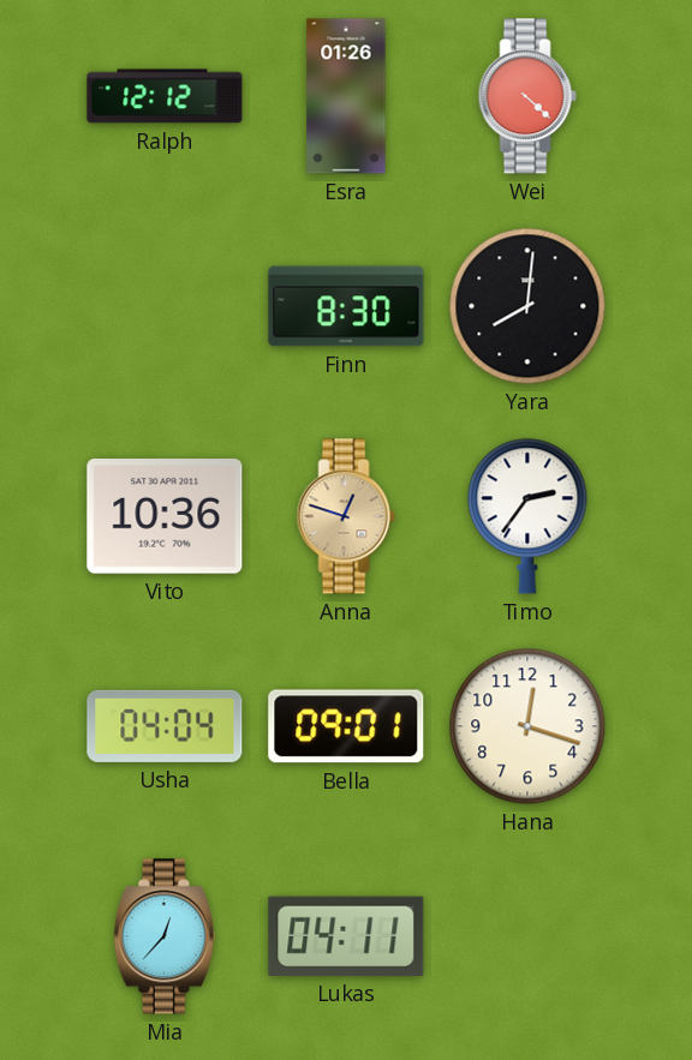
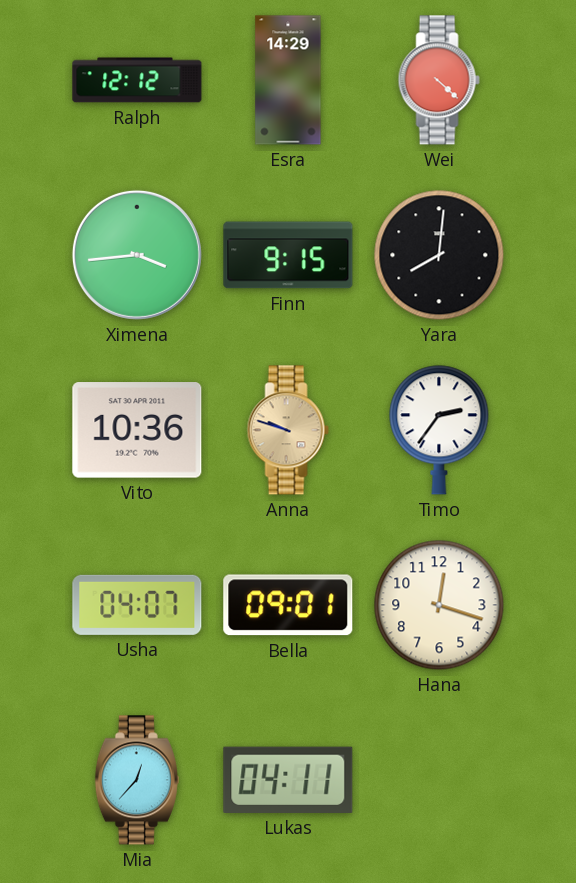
Esra: 01:26 -> 14:29 (288, 80)
Ximena: none -> 3:44 (137, 255)
Finn: 8:30 -> 9:15 (288, 255)
Anna: 12:48 -> 9:48 (288, 430)
Usha: 04:04 -> 04:07 (137, 605)
